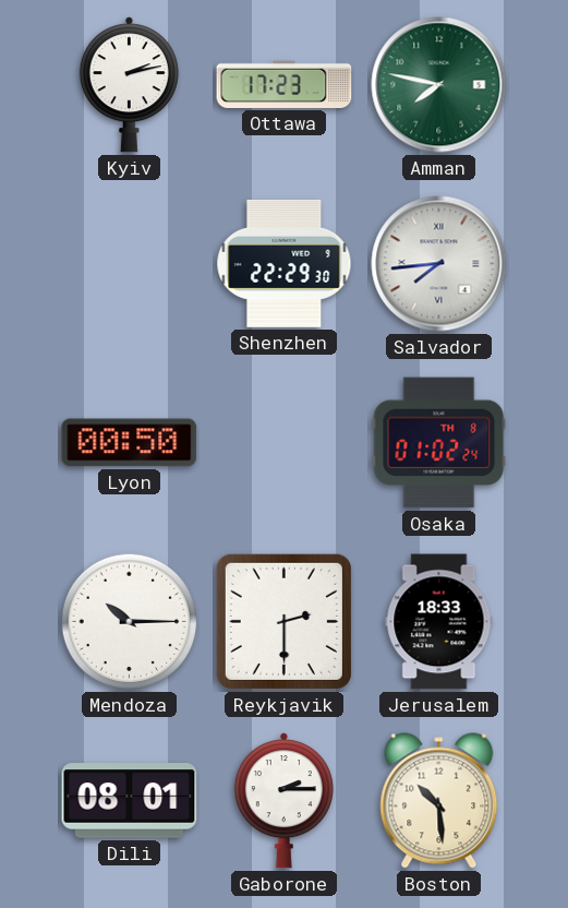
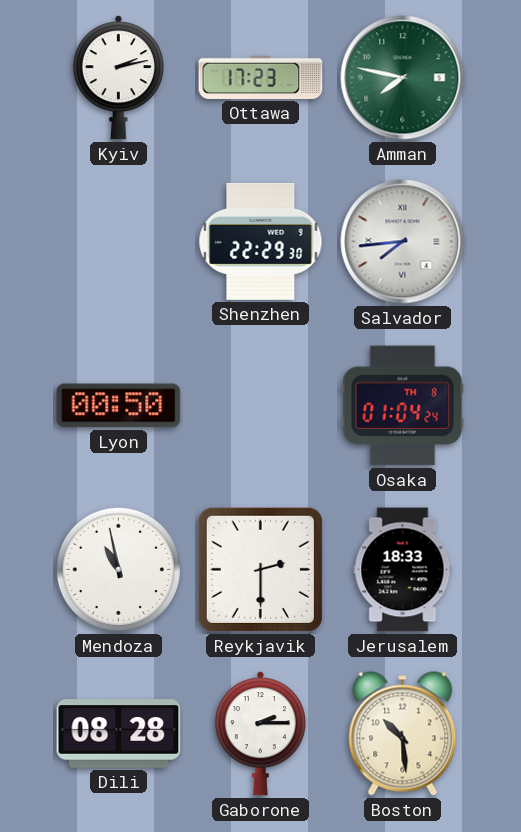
Osaka: 01:02 -> 01:04 (403, 406)
Mendoza: 10:15 -> 10:58 (119, 570)
Dili: 08:01 -> 08:28 (119, 734)
